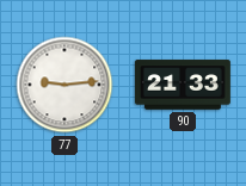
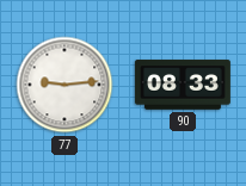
90: 21:33 -> 08:33 (183, 85)
